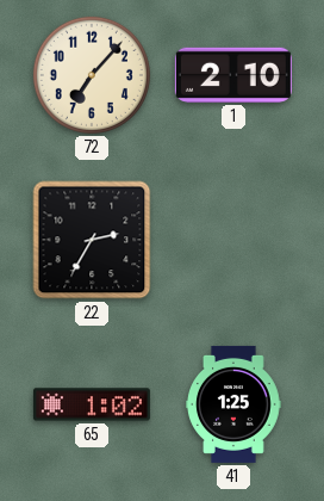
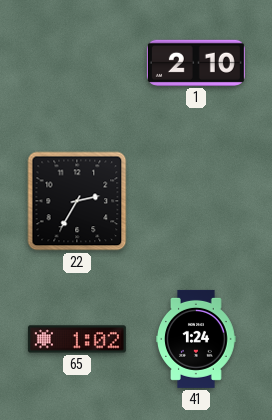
72: 7:07 -> none (92, 75)
41: 1:25 -> 1:24 (197, 339)
